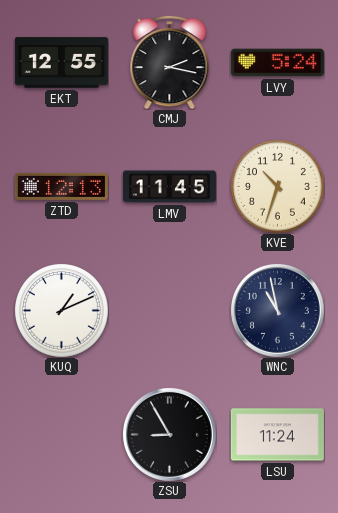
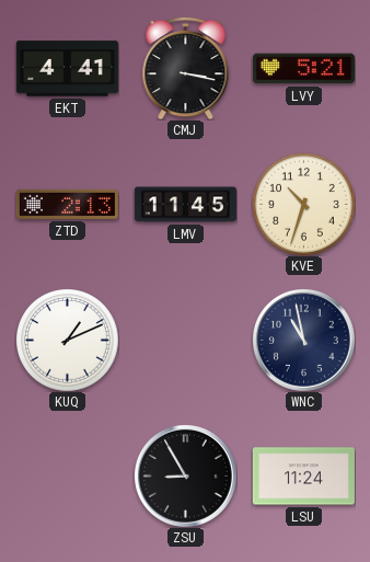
EKT: 12:55 -> 4:41 (67, 69)
CMJ: 2:17 -> 3:17 (186, 68)
LVY: 5:24 -> 5:21 (303, 69)
ZTD: 12:13 -> 2:13 (67, 204)
